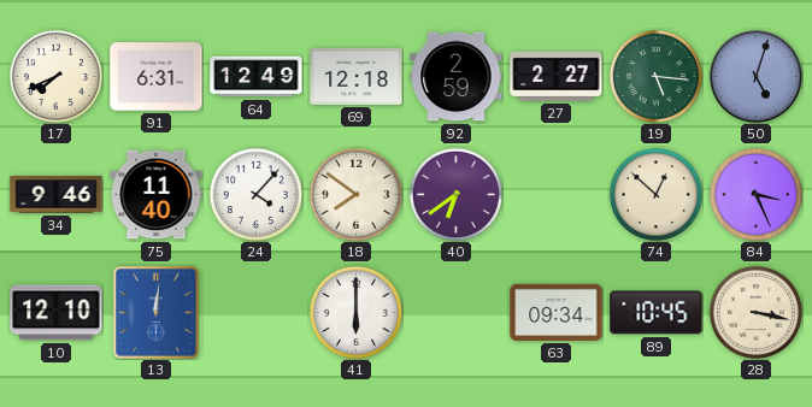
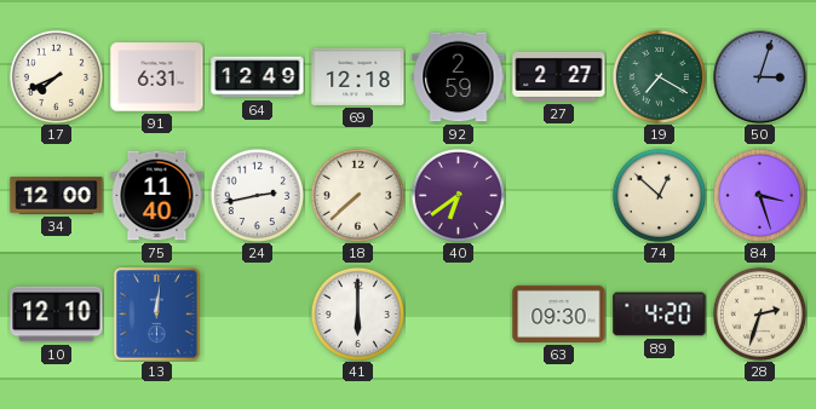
19: 5:16 -> 7:20 (659, 76)
50: 5:03 -> 3:03 (760, 77)
34: 9:46 -> 12:00 (57, 196)
24: 4:07 -> 2:43 (257, 195)
18: 7:51 -> 7:38 (357, 195)
84: 3:26 -> 3:27 (759, 195)
63: 09:34 -> 09:30 (559, 313)
89: 10:45 -> 4:20 (660, 315)
28: 3:17 -> 2:33 (759, 313)
